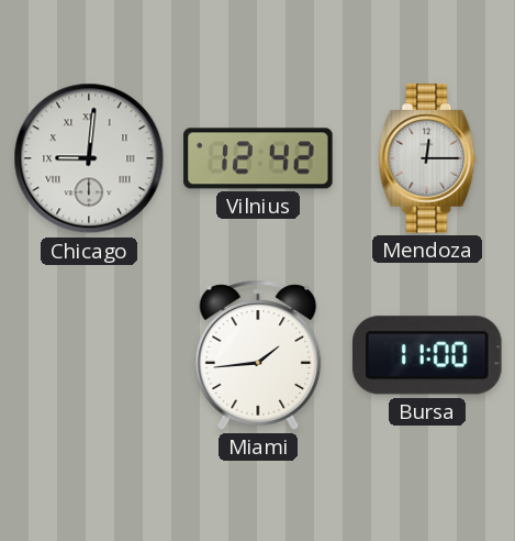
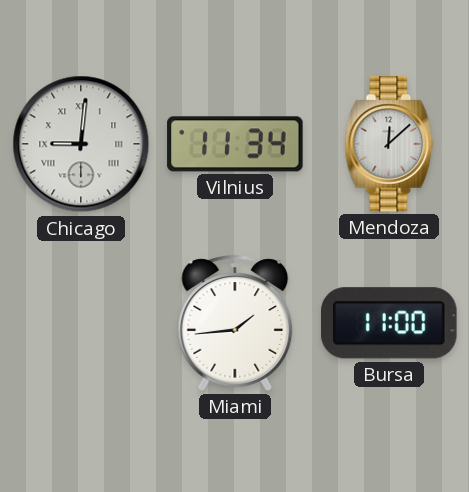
Vilnius: 12:42 -> 11:34 (235, 144)
Mendoza: 12:15 -> 12:08 (389, 144)
